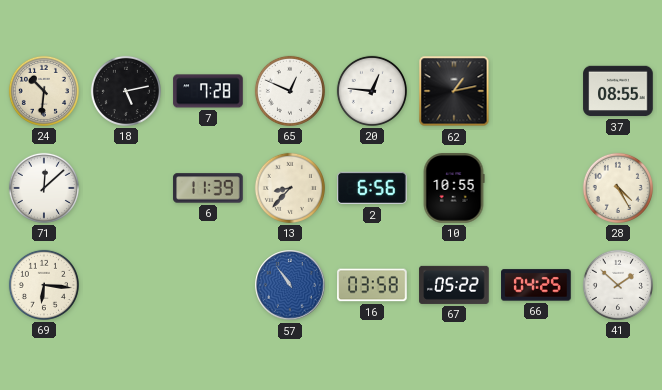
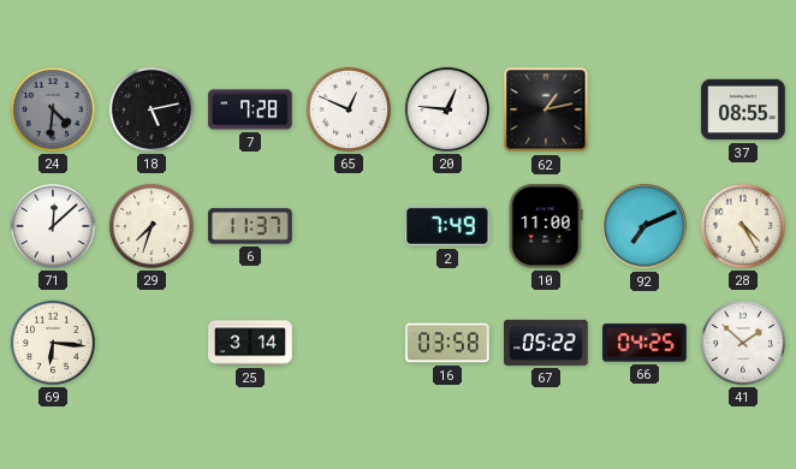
24: 10:31 -> 4:31 (53, 109)
24 dial: cream -> grey (53, 109)
29: none -> 7:33 (152, 226)
6: 11:39 -> 11:37 (250, 226)
13: 8:37 -> none (290, 188)
2: 6:56 -> 7:49 (449, 226)
10: 10:55 -> 11:00 (546, 226)
92: none -> 7:11 (644, 226)
25: none -> 3:14 (250, 343)
57: 10:54 -> none (290, 285)
